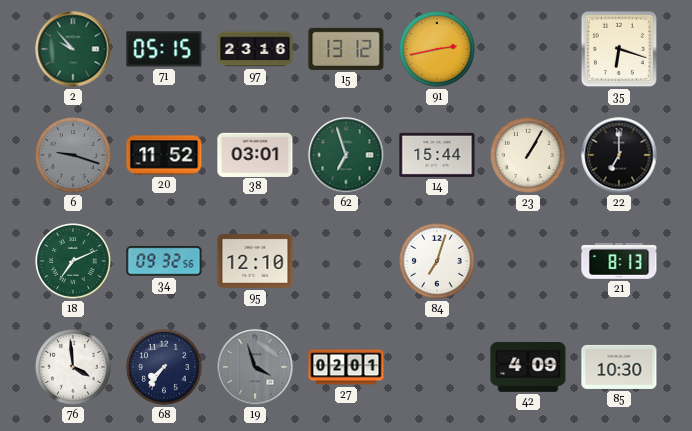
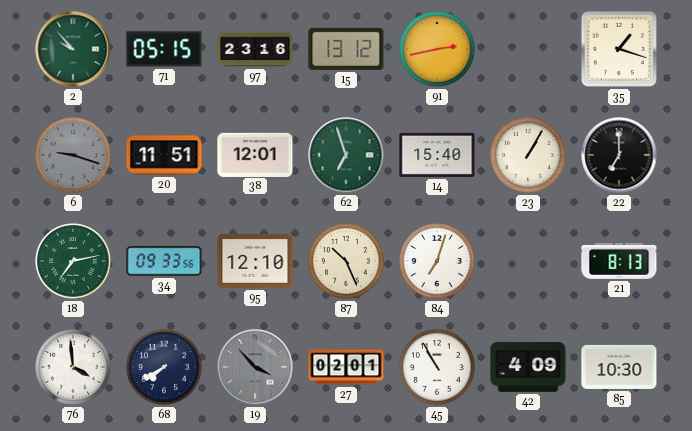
35: 6:18 -> 1:18 (619, 49)
20: 11:52 -> 11:51 (164, 155)
38: 03:01 -> 12:01 (255, 154)
14: 15:44 -> 15:40 (437, 155)
18: 7:11 -> 7:13 (73, 261)
34: 09:32 -> 09:33 (164, 261)
87: none -> 10:26 (346, 261)
68: 7:36 -> 7:40 (164, 367)
19: 3:57 -> 3:53 (255, 367)
45: none -> 10:55 (437, 367)
